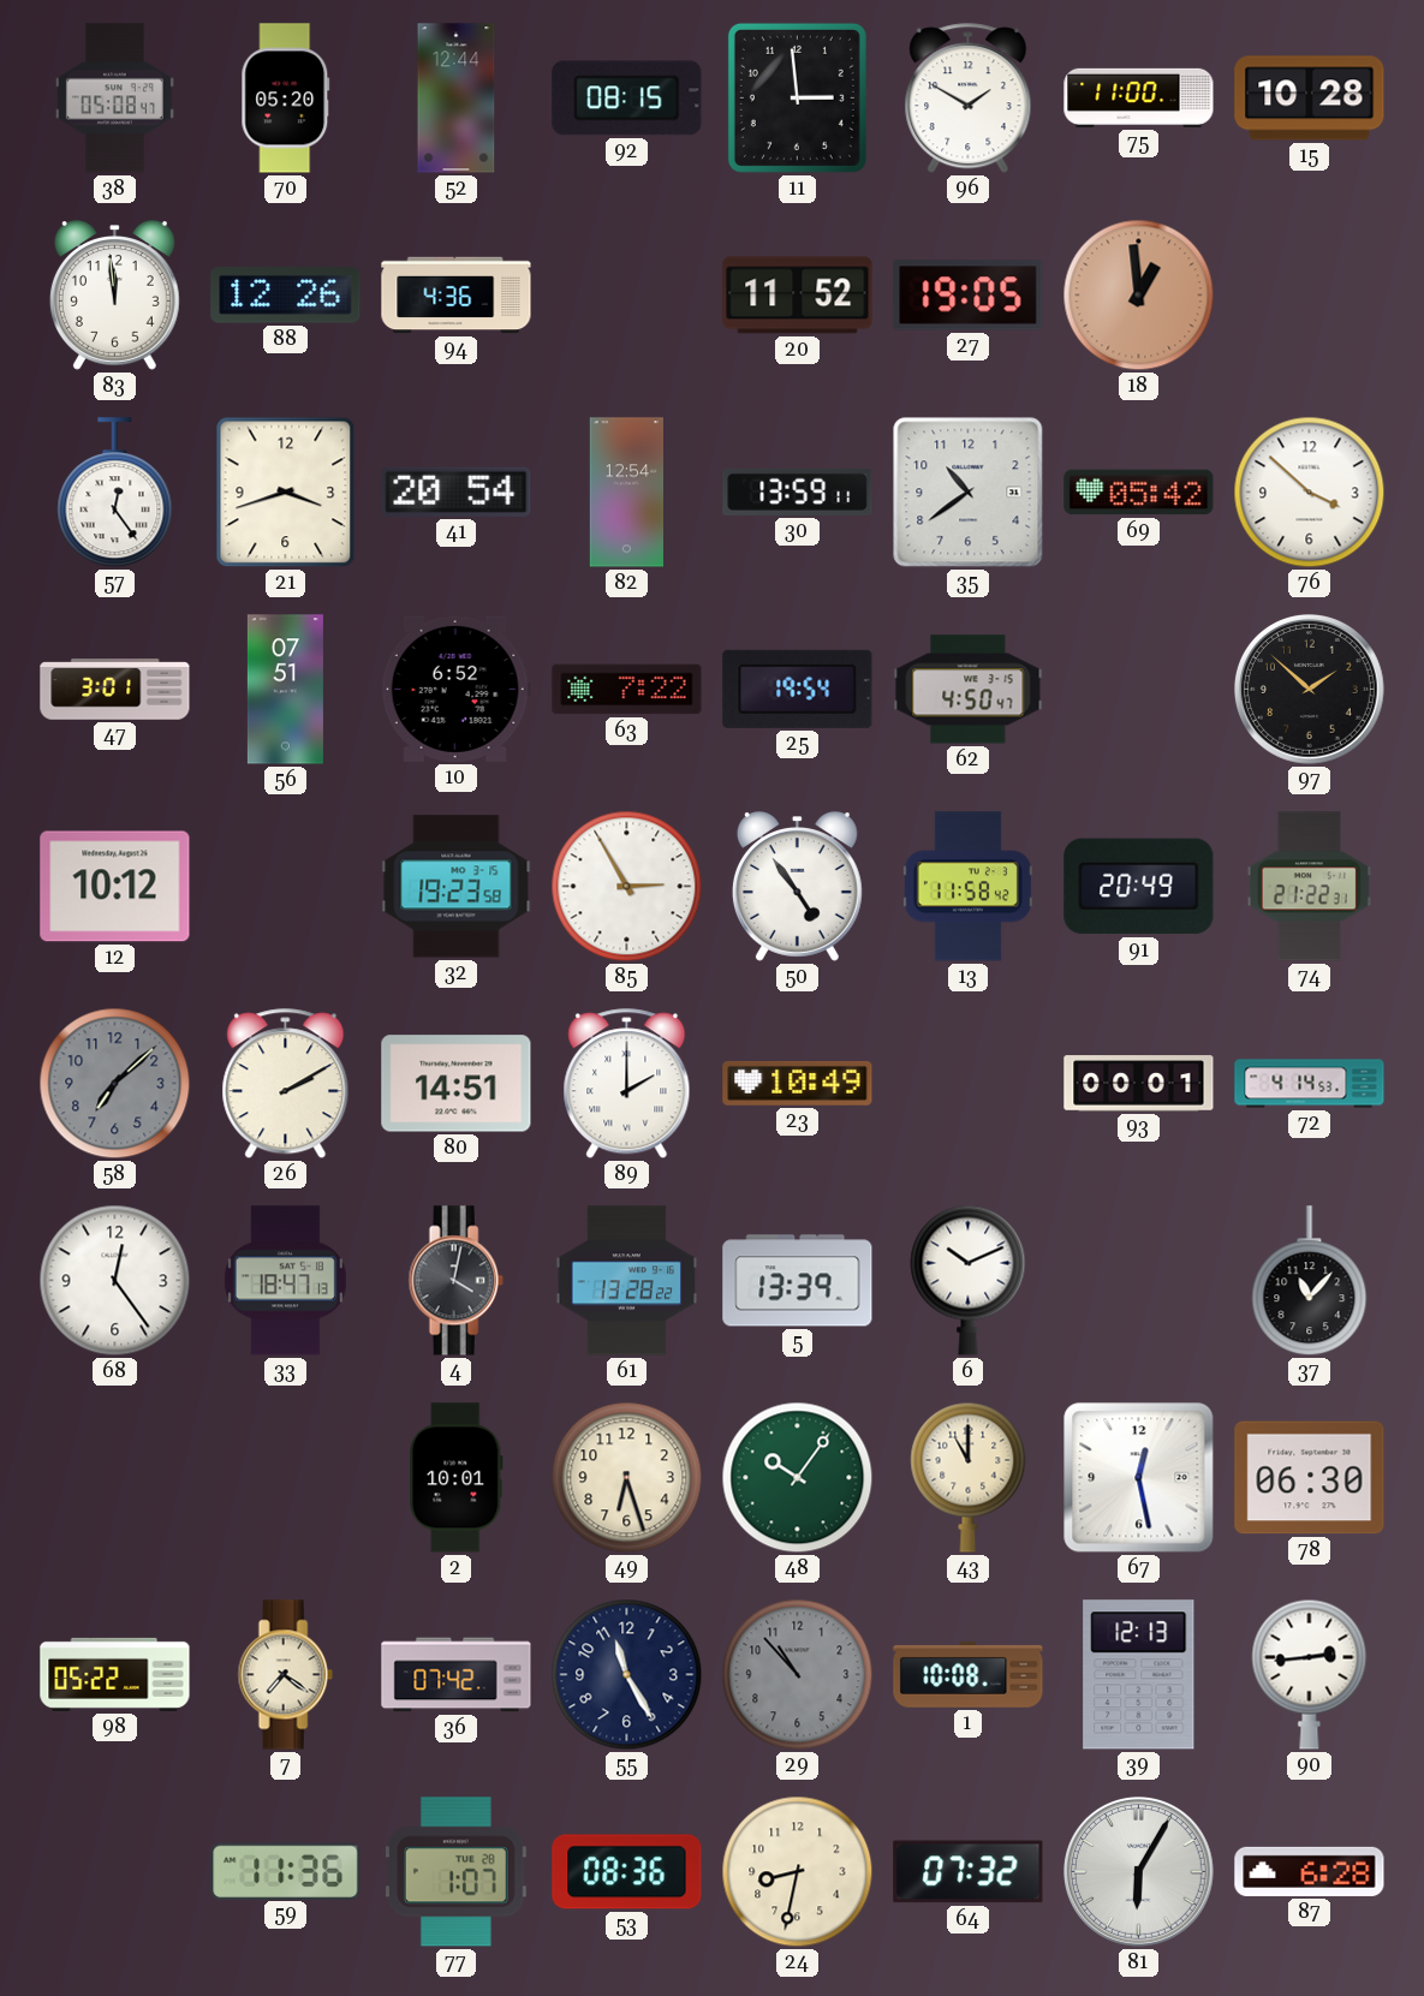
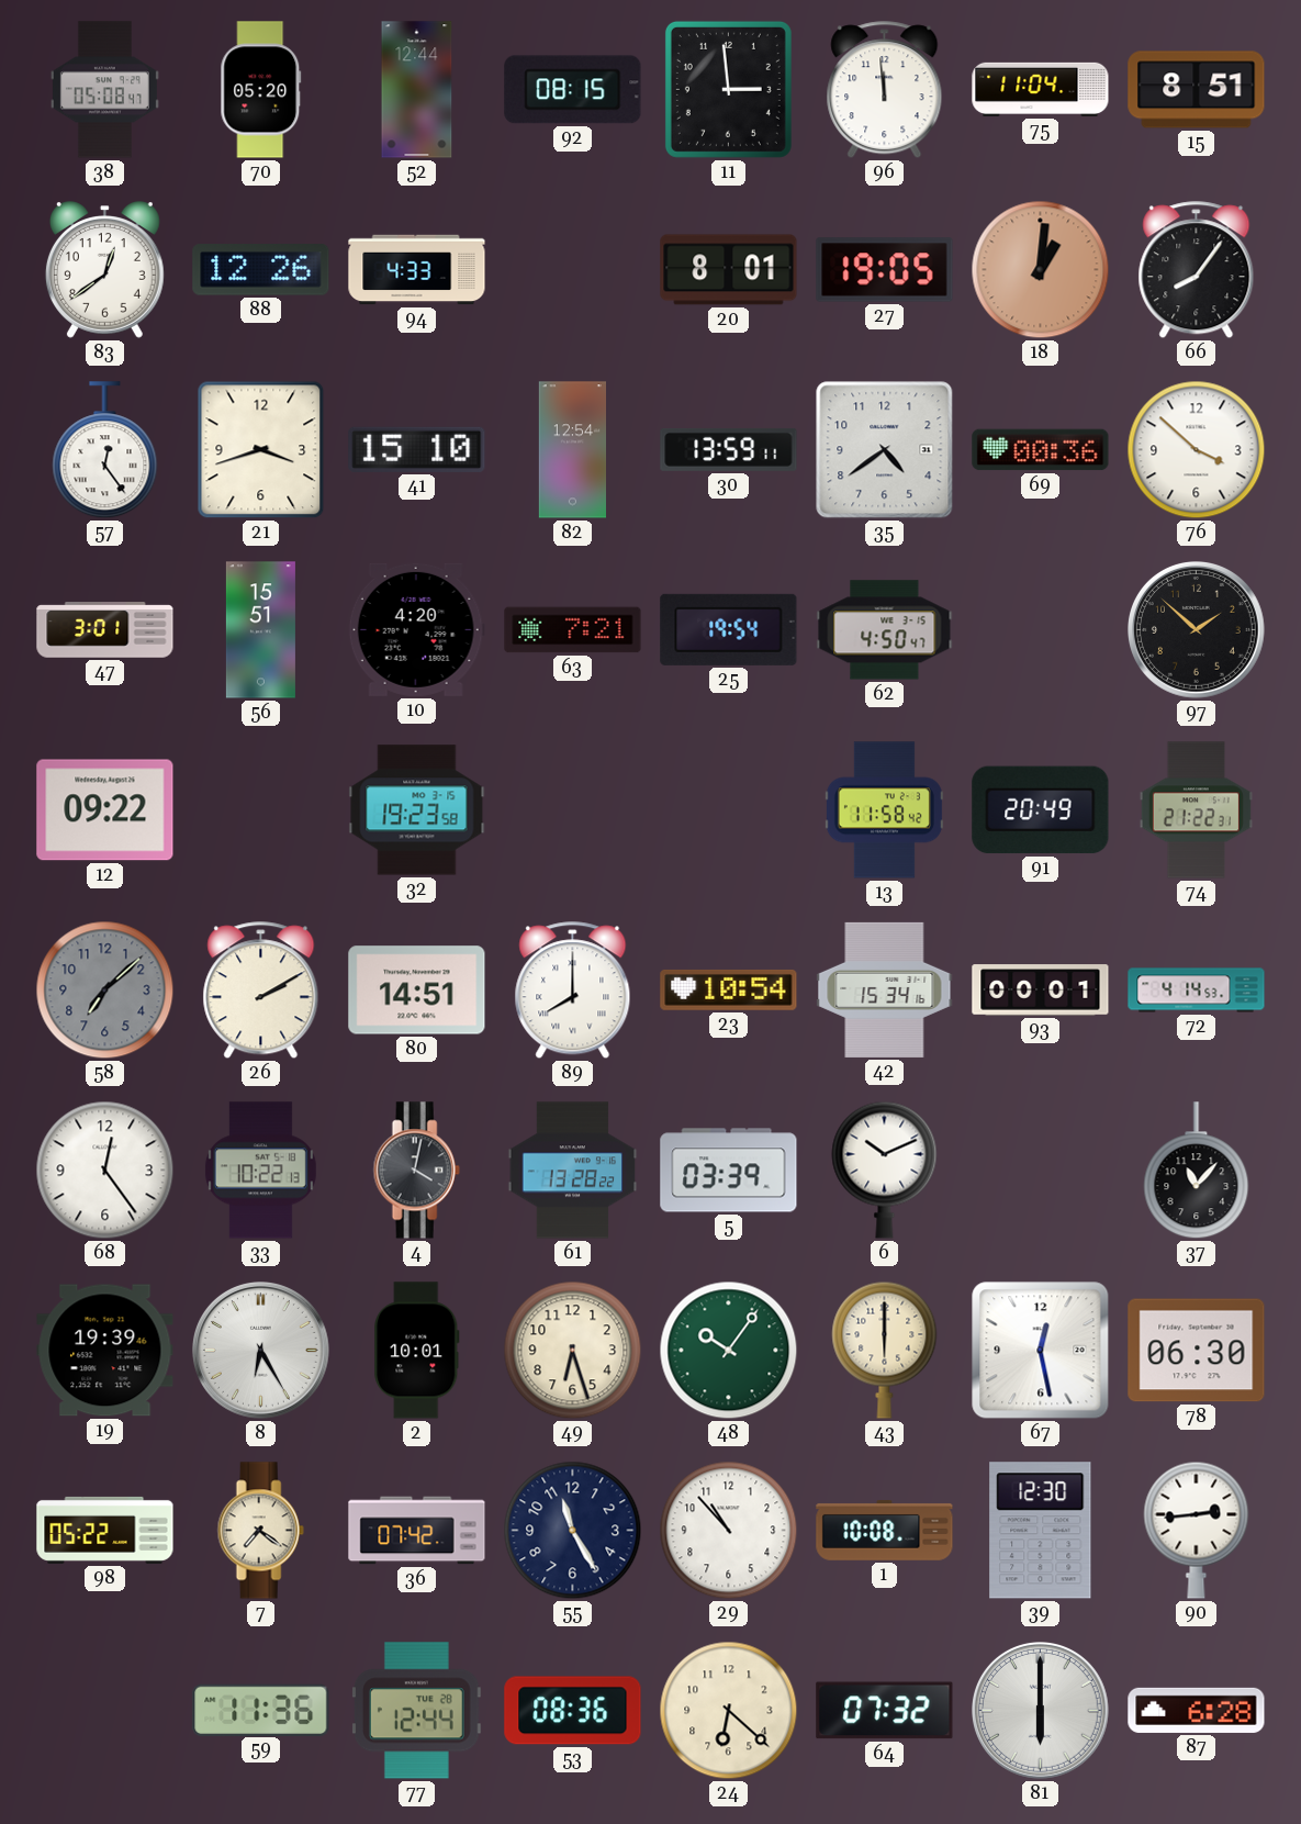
96: 1:50 -> 11:59 (885, 90)
75: 11:00 -> 11:04 (1041, 89)
15: 10:28 -> 8:51 (1197, 90)
83: 11:59 -> 12:39 (104, 270)
94: 4:36 -> 4:33 (417, 270)
20: 11:52 -> 8:01 (729, 270)
18: 12:59 -> 1:01 (1041, 270)
66: none -> 8:06 (1197, 270)
41: 20:54 -> 15:10 (417, 449)
35: 10:39 -> 4:39 (885, 450)
69: 05:42 -> 00:36 (1041, 450)
56: 07:51 -> 15:51 (260, 630)
10: 6:52 -> 4:20 (416, 629)
63: 7:22 -> 7:21 (573, 630)
12: 10:12 -> 09:22 (105, 810)
85: 2:55 -> none (627, 887)
50: 4:54 -> none (797, 887)
89: 2:00 -> 8:00 (573, 991)
23: 10:49 -> 10:54 (729, 989)
42: none -> 15:34 (885, 989)
33: 18:47 -> 10:22 (260, 1171)
5: 13:39 -> 03:39 (729, 1171)
19: none -> 19:39 (105, 1351)
8: none -> 6:25 (261, 1351)
43: 11:00 -> 6:00 (885, 1350)
29 dial: grey -> white (729, 1531)
39: 12:13 -> 12:30 (1041, 1531)
77: 1:07 -> 12:44 (416, 1711)
24: 8:32 -> 6:22 (729, 1711)
81: 6:05 -> 6:00 (1041, 1711)
